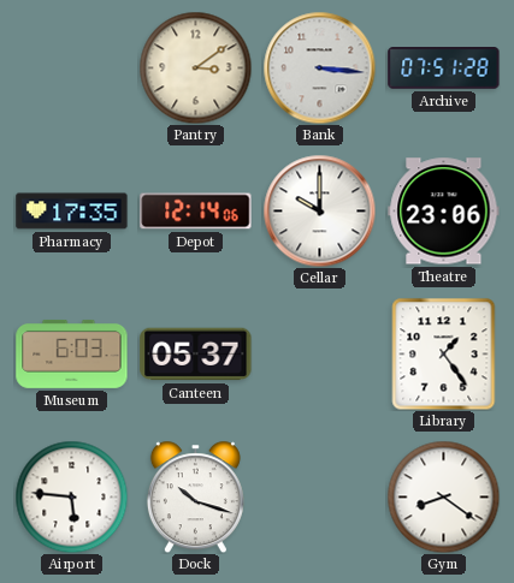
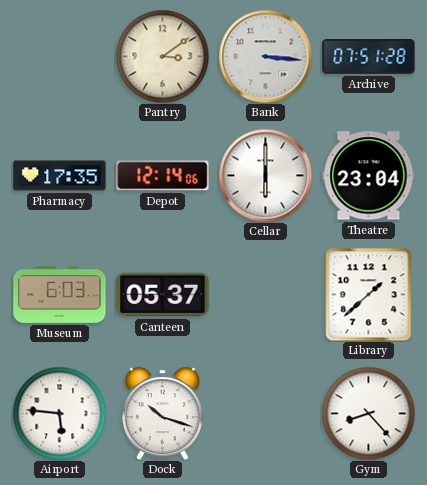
Cellar: 10:00 -> 6:00 (265, 175)
Theatre: 23:06 -> 23:04 (369, 176)
Library: 1:24 -> 1:38 (369, 294)
Gym: 8:21 -> 8:23 (368, 413)
